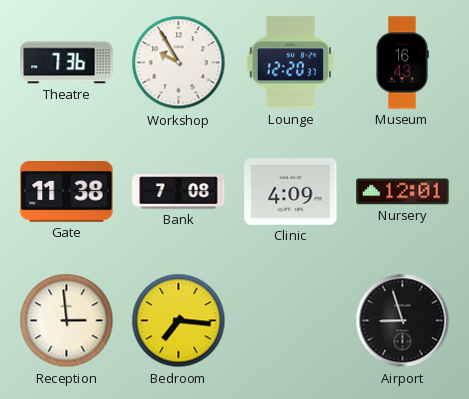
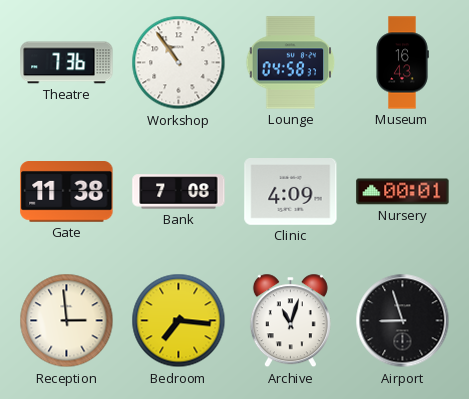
Workshop: 9:55 -> 10:54 (179, 63)
Lounge: 12:20 -> 04:58 (291, 63)
Nursery: 12:01 -> 00:01 (403, 192)
Archive: none -> 11:03 (290, 321)
